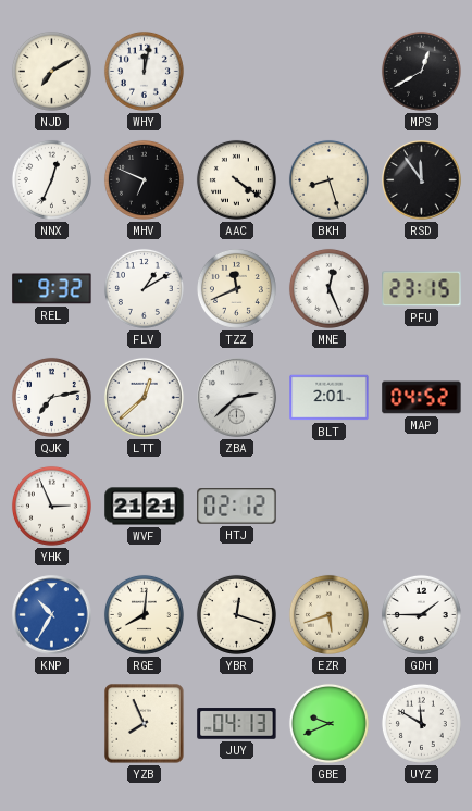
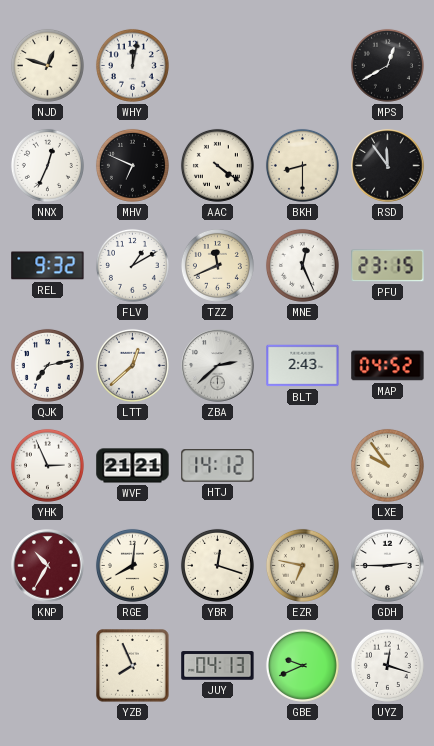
NJD: 7:10 -> 12:48 (47, 65)
BKH: 8:27 -> 8:30 (302, 165)
BLT: 2:01 -> 2:43 (303, 366)
HTJ: 02:12 -> 14:12 (218, 466)
LXE: none -> 9:54 (387, 465)
KNP dial: blue -> burgundy (48, 566)
EZR: 5:42 -> 6:47 (302, 565)
GDH: 1:45 -> 2:45 (387, 565)
UYZ: 11:50 -> 12:18 (387, 665)
